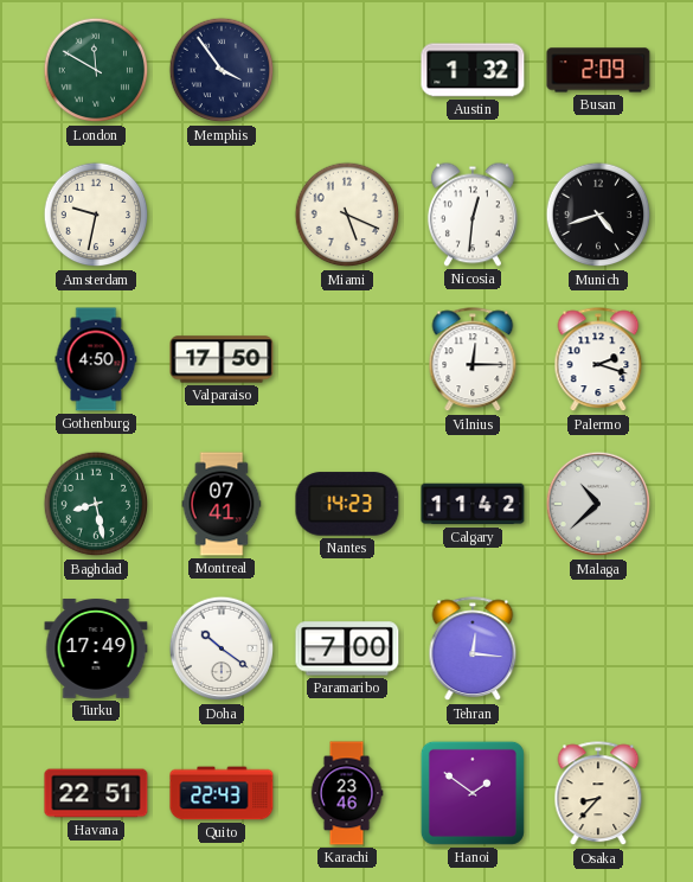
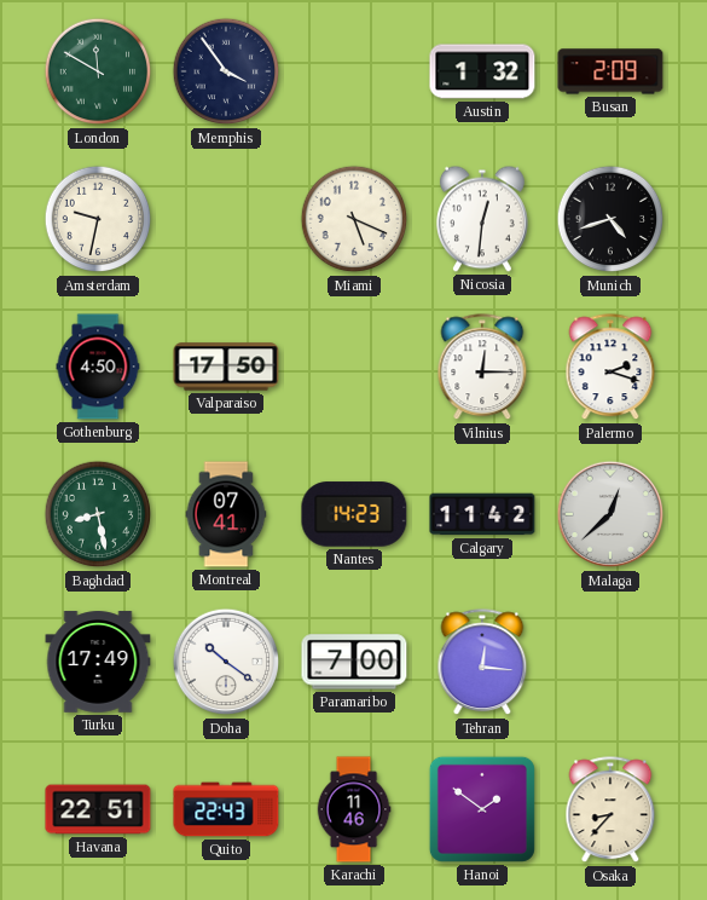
Malaga: 10:38 -> 12:38 (610, 514)
Karachi: 23:46 -> 11:46 (354, 809)
